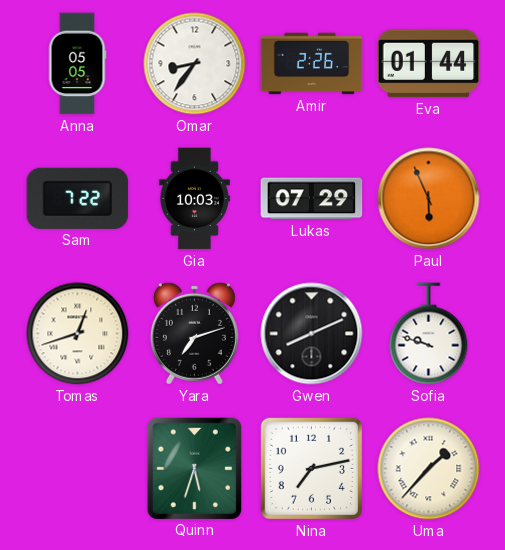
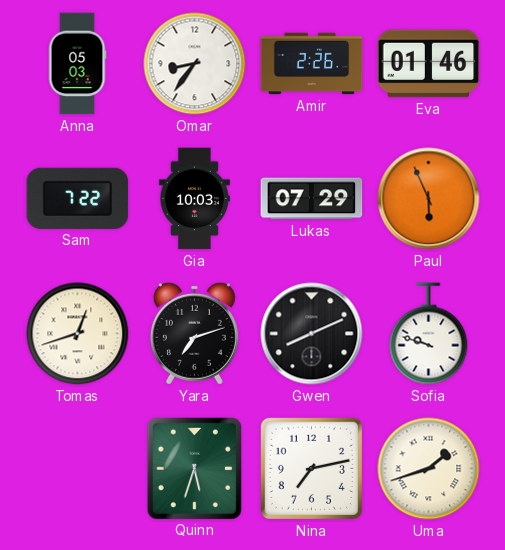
Anna: 05:05 -> 05:03 (77, 64)
Eva: 01:44 -> 01:46 (429, 64)
Uma: 1:37 -> 1:42 (429, 469)
